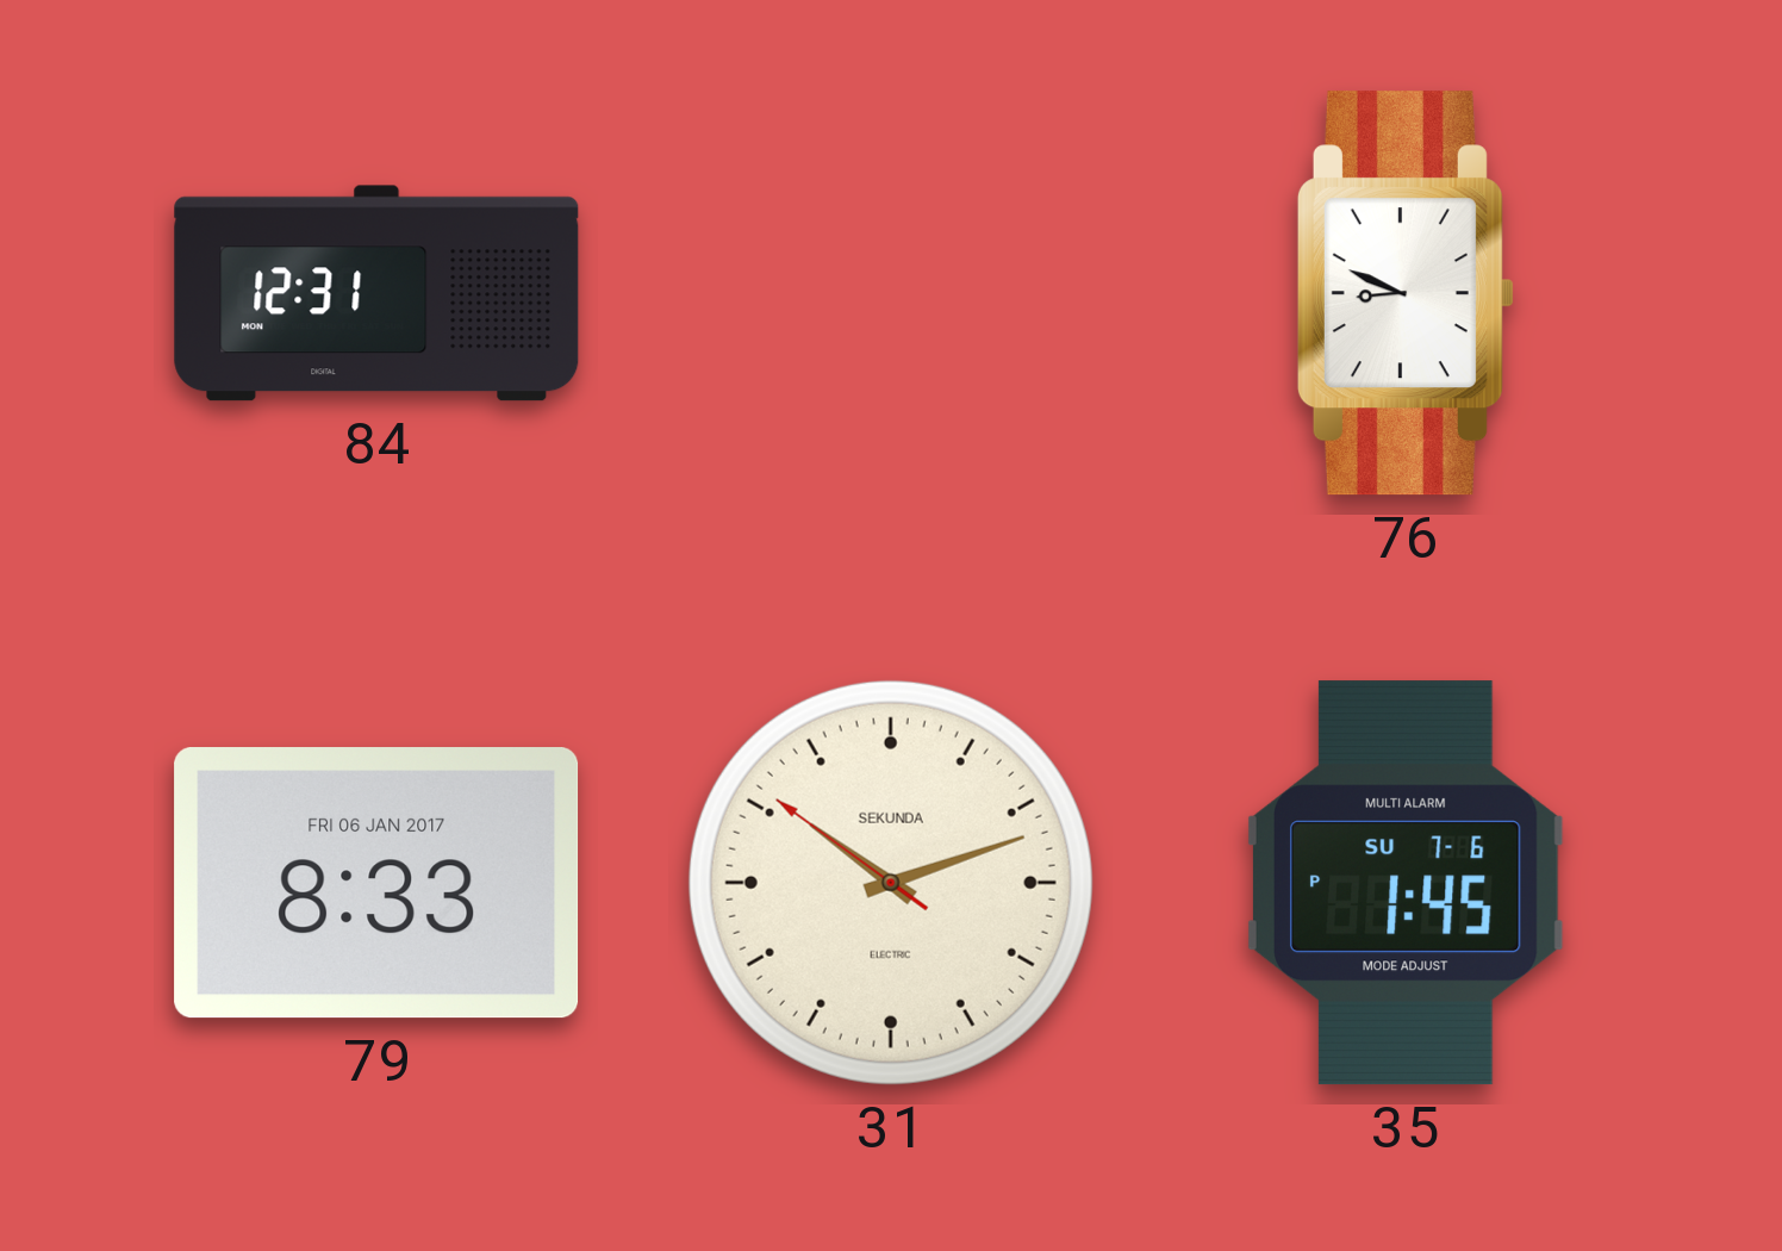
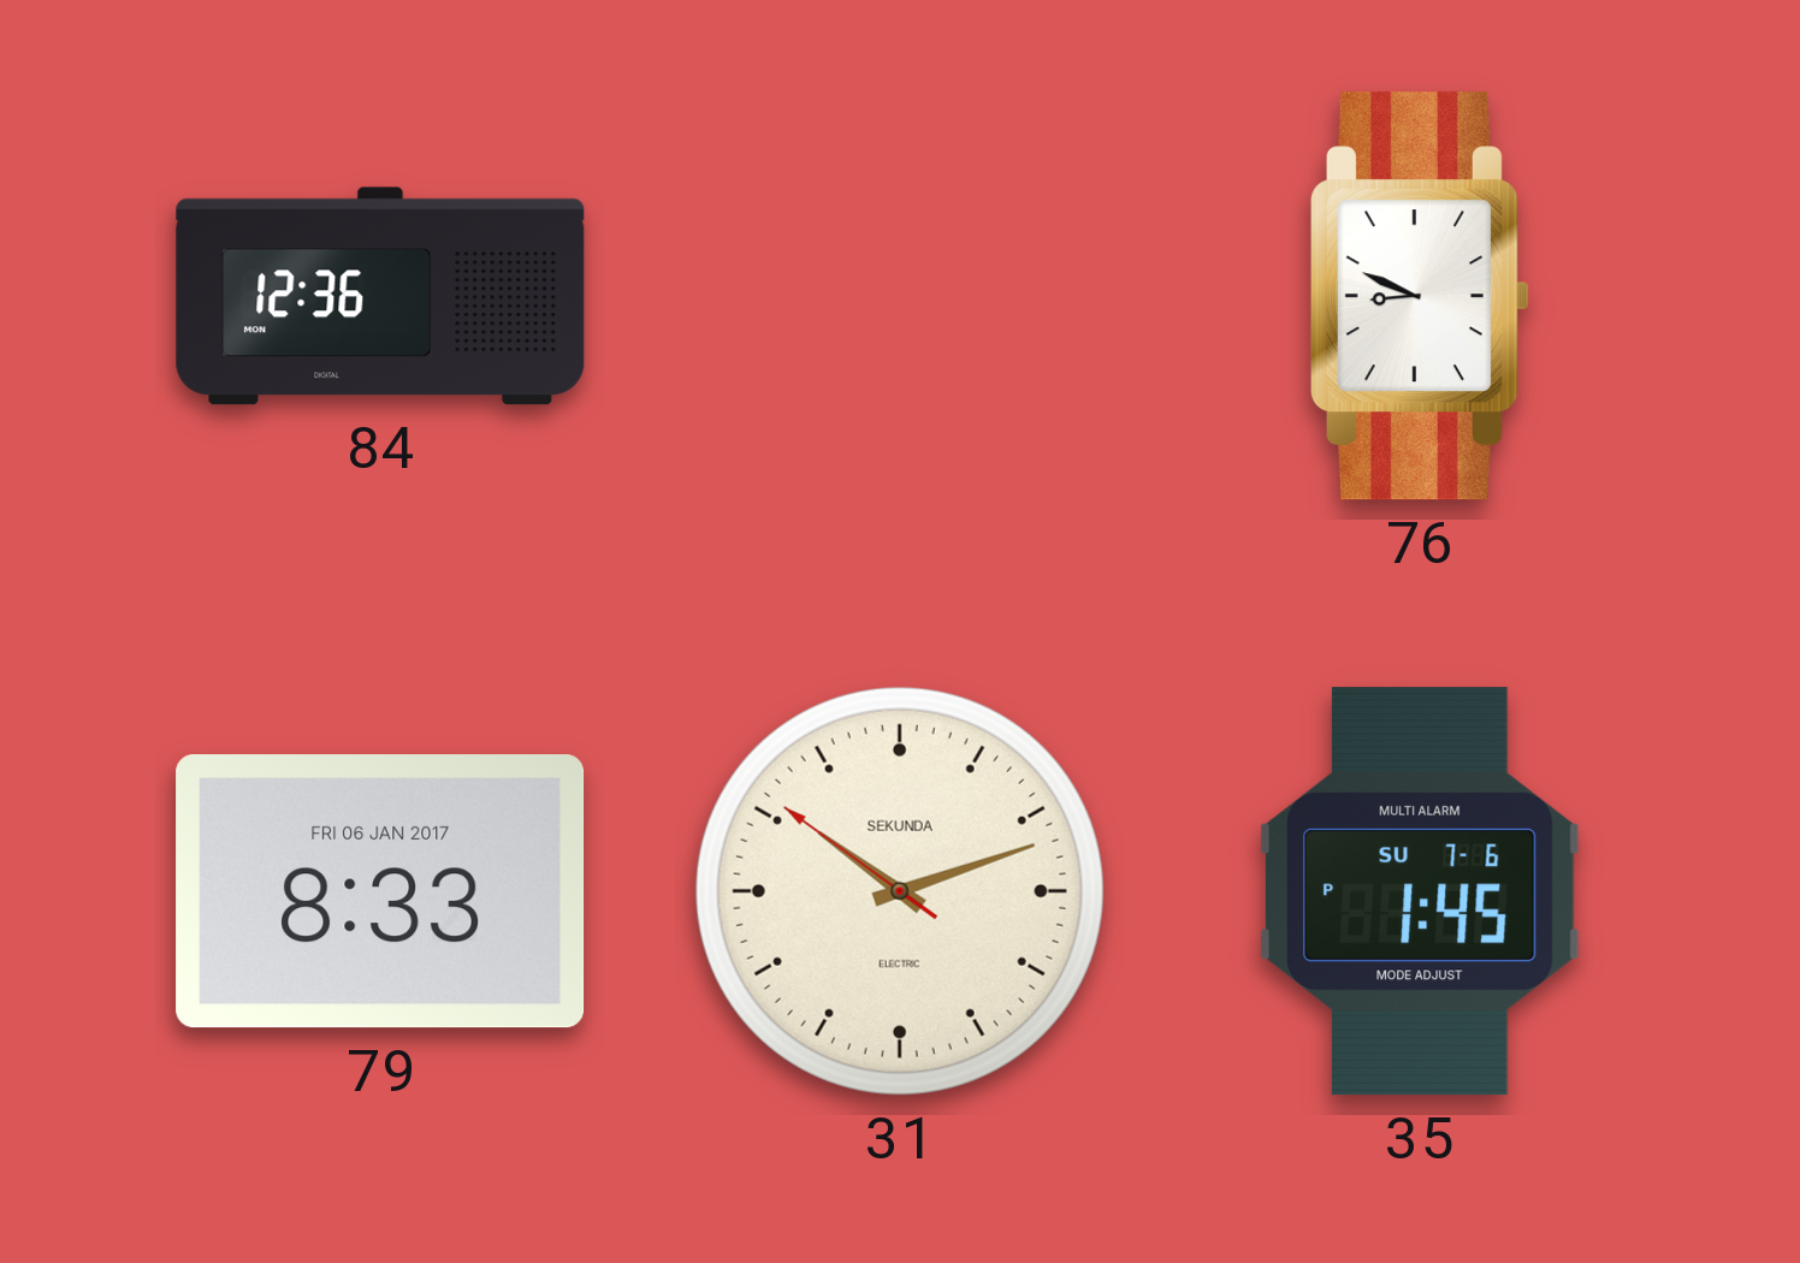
84: 12:31 -> 12:36 (380, 296)
